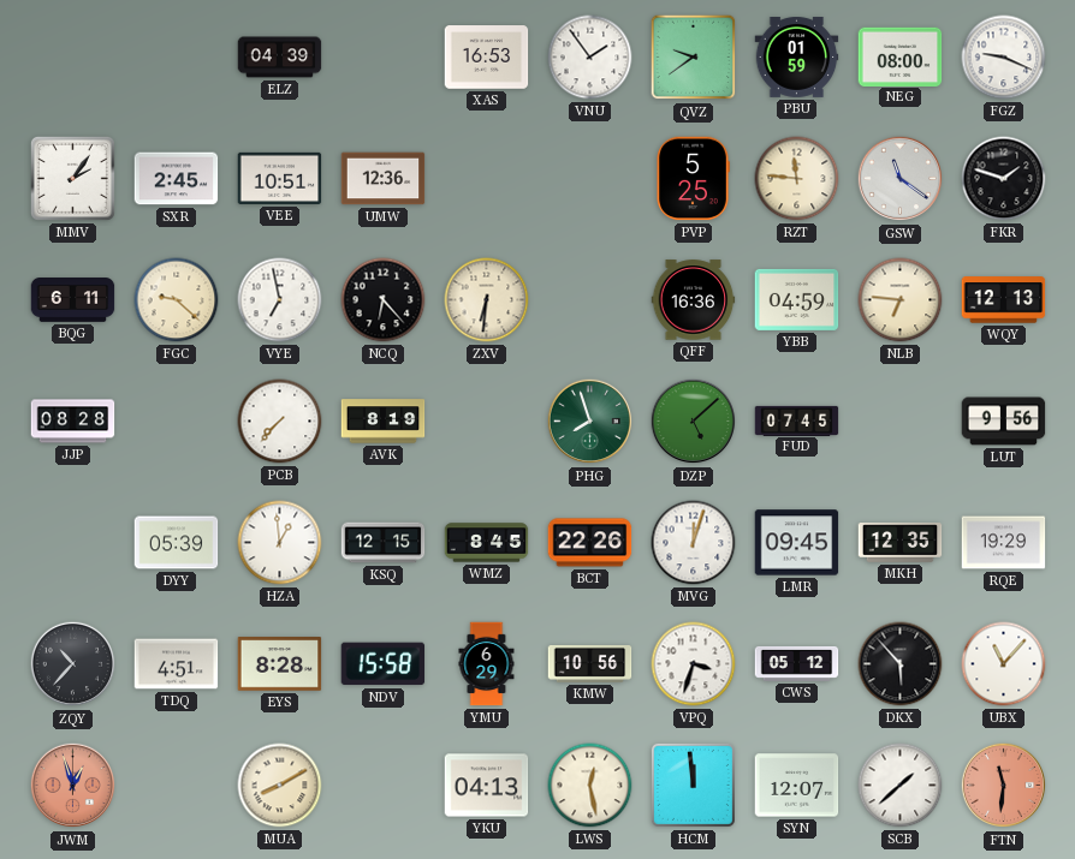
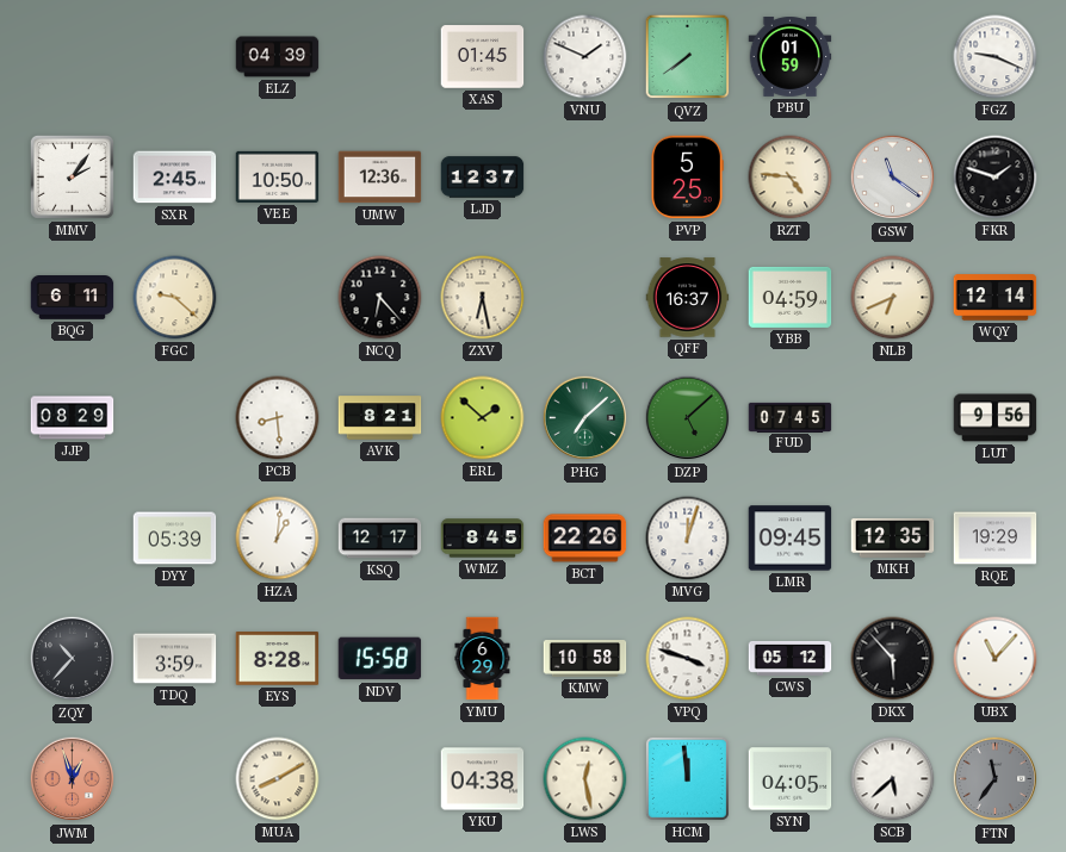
XAS: 16:53 -> 01:45 (483, 57)
VNU: 1:54 -> 1:49 (585, 57)
QVZ: 9:39 -> 7:39 (688, 57)
NEG: 08:00 -> none (901, 56)
VEE: 10:51 -> 10:50 (278, 176)
LJD: none -> 12:37 (483, 178)
RZT: 11:46 -> 4:46 (791, 178)
VYE: 6:58 -> none (280, 300)
ZXV: 6:31 -> 6:28 (483, 298)
QFF: 16:36 -> 16:37 (688, 298)
NLB: 6:46 -> 6:41 (893, 298)
WQY: 12:13 -> 12:14 (996, 298)
JJP: 08:28 -> 08:29 (73, 418)
PCB: 7:37 -> 8:29 (278, 418)
AVK: 8:19 -> 8:21 (380, 418)
ERL: none -> 1:52 (483, 418)
PHG: 7:57 -> 7:08 (585, 418)
HZA: 12:59 -> 1:01 (278, 539)
KSQ: 12:15 -> 12:17 (380, 539)
TDQ: 4:51 -> 3:59 (175, 659)
KMW: 10:56 -> 10:58 (585, 659)
VPQ: 3:33 -> 3:48 (688, 659)
YKU: 04:13 -> 04:38 (483, 779)
SYN: 12:07 -> 04:05 (791, 779)
SCB: 1:38 -> 5:38 (893, 779)
FTN: 11:31 -> 11:36 (996, 779)
FTN dial: salmon -> grey (996, 779)
